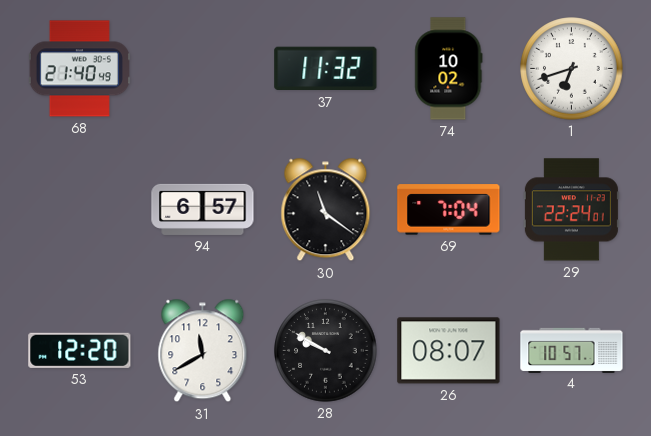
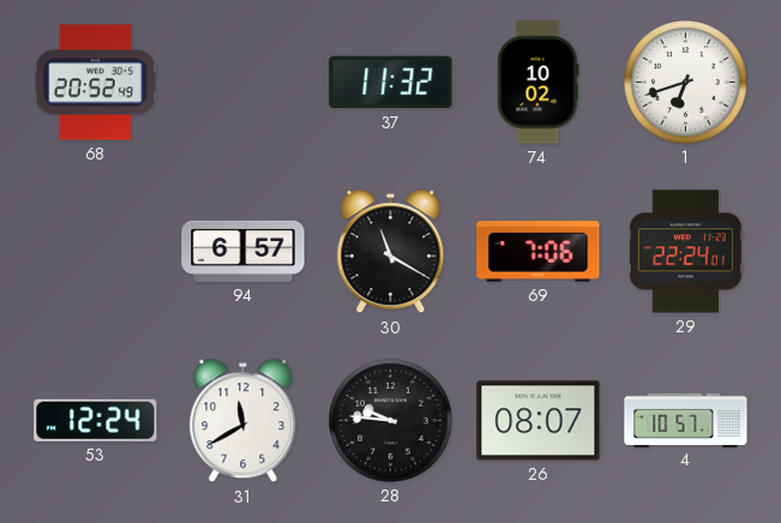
68: 21:40 -> 20:52 (95, 83)
30: 11:21 -> 11:20 (391, 252)
69: 7:04 -> 7:06 (539, 252)
53: 12:20 -> 12:24 (96, 420)
28: 9:50 -> 9:46 (391, 421)
